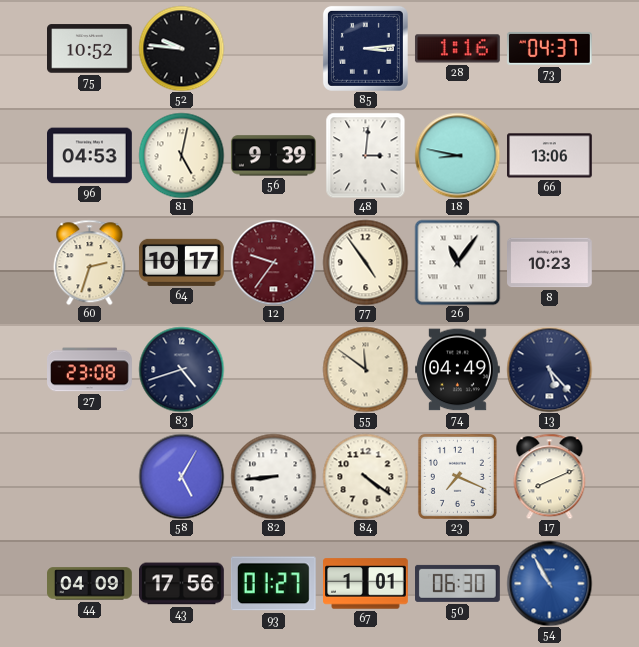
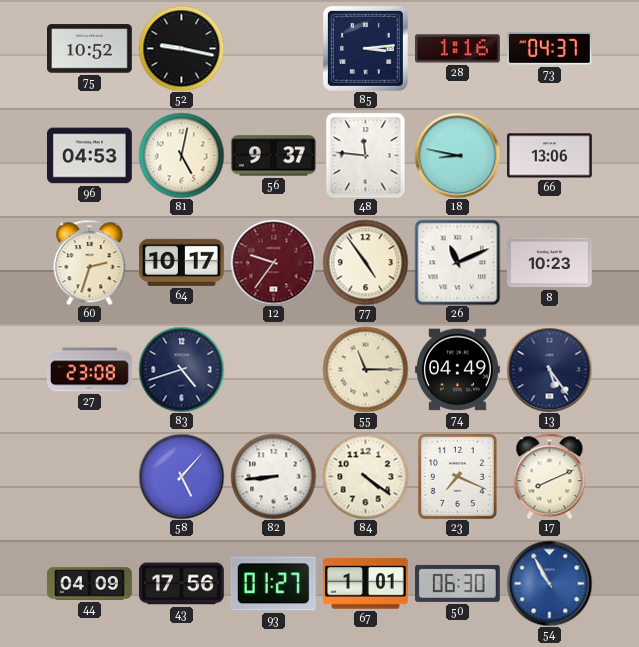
52: 9:46 -> 9:17 (181, 48)
56: 9:39 -> 9:37 (273, 156)
48: 3:01 -> 11:46 (366, 155)
26: 11:06 -> 11:11 (457, 262)
55: 11:51 -> 11:15 (365, 369)
13: 5:23 -> 5:24 (549, 369)
58: 5:05 -> 5:07 (181, 476)
